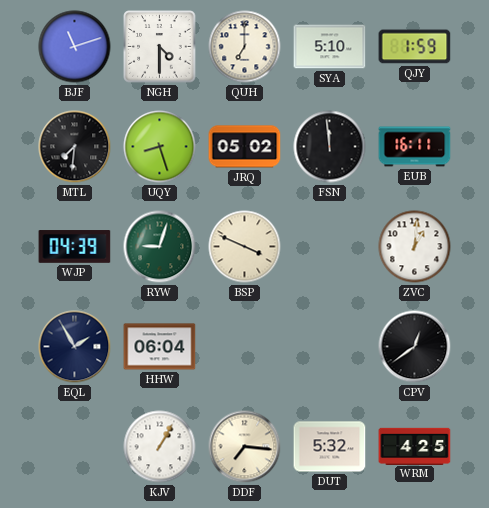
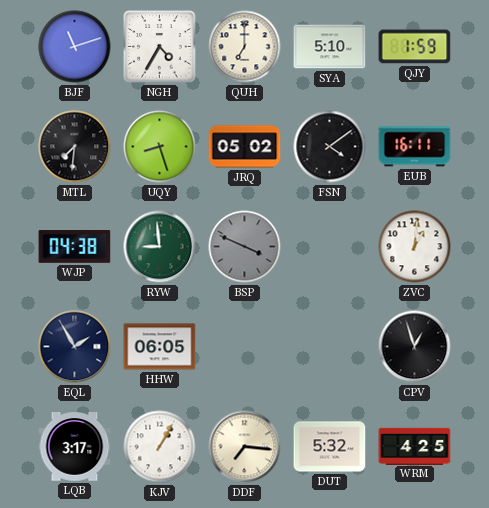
NGH: 4:30 -> 4:35 (160, 47)
FSN: 11:59 -> 4:09 (330, 147)
WJP: 04:39 -> 04:38 (75, 247)
RYW: 9:03 -> 8:59 (160, 247)
BSP dial: cream -> grey (245, 247)
HHW: 06:04 -> 06:05 (160, 347)
CPV: 12:39 -> 12:57 (415, 347)
LQB: none -> 3:17 (75, 447)
